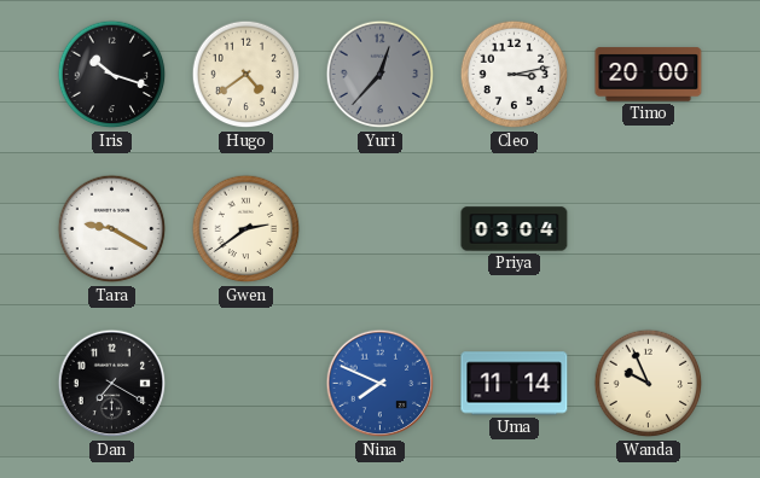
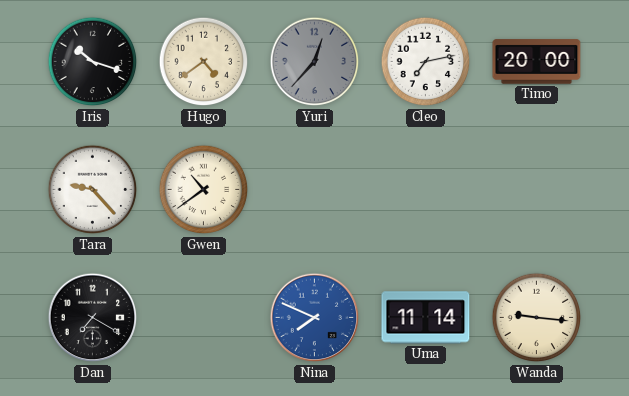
Cleo: 3:13 -> 7:13 (426, 62)
Tara: 9:20 -> 9:23 (93, 190)
Gwen: 2:39 -> 10:39 (204, 190)
Priya: 03:04 -> none (515, 229)
Wanda: 9:56 -> 9:16 (537, 318)
